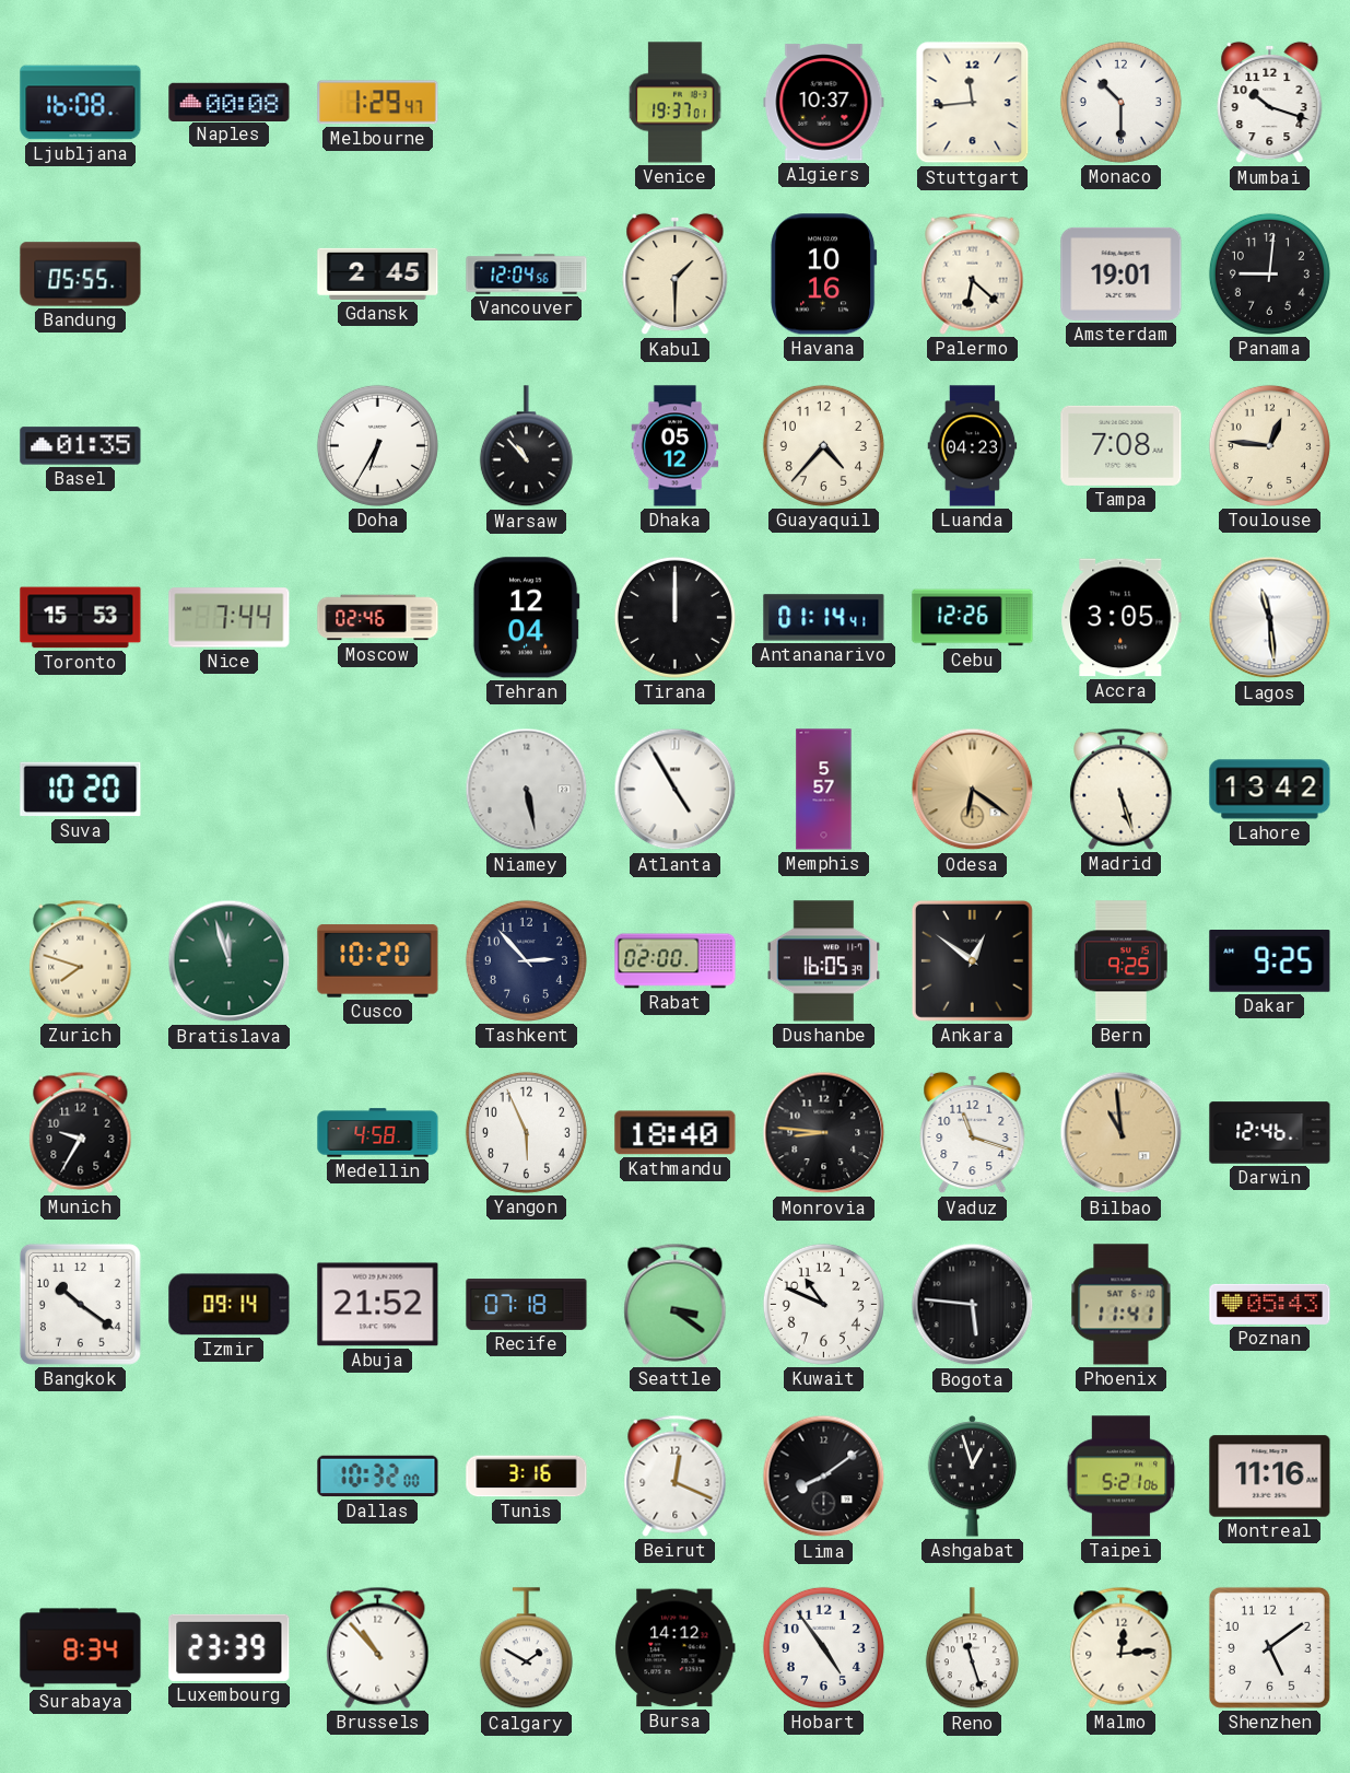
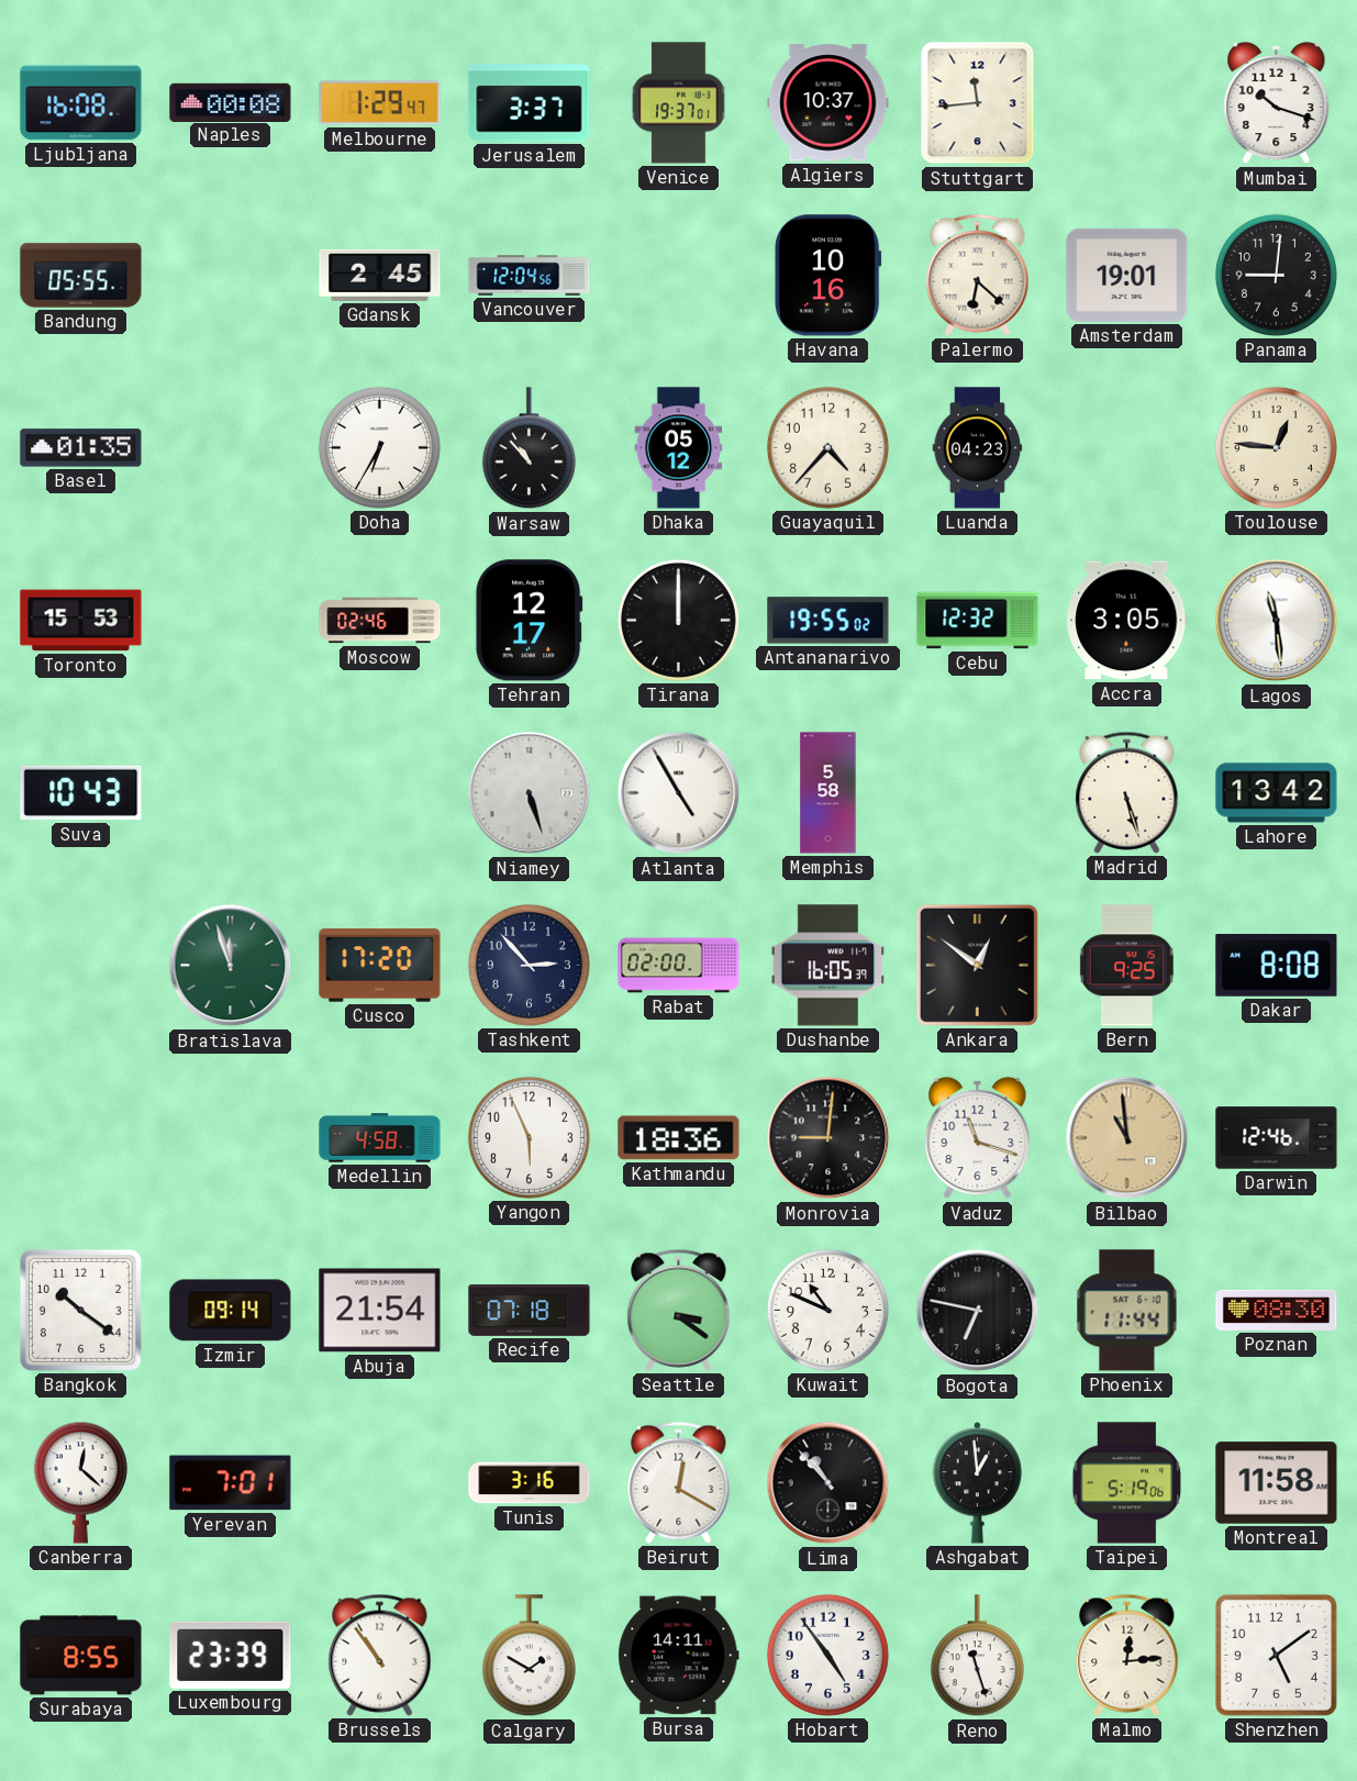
Jerusalem: none -> 3:37 (530, 103)
Monaco: 10:30 -> none (1120, 102)
Kabul: 1:30 -> none (676, 275)
Tampa: 7:08 -> none (1122, 445)
Nice: 7:44 -> none (230, 618)
Tehran: 12:04 -> 12:17 (529, 621)
Antananarivo: 01:14 -> 19:55 (828, 621)
Cebu: 12:26 -> 12:32 (978, 621)
Suva: 10:20 -> 10:43 (81, 793)
Niamey: 5:28 -> 5:27 (530, 793)
Memphis: 5:57 -> 5:58 (828, 793)
Odesa: 6:21 -> none (973, 790)
Zurich: 7:48 -> none (81, 960)
Cusco: 10:20 -> 17:20 (380, 966)
Dakar: 9:25 -> 8:08 (1277, 966)
Munich: 9:35 -> none (81, 1132)
Kathmandu: 18:40 -> 18:36 (679, 1138)
Monrovia: 8:46 -> 9:01 (828, 1138)
Abuja: 21:52 -> 21:54 (380, 1311)
Bogota: 5:46 -> 6:47 (978, 1311)
Phoenix: 11:41 -> 11:44 (1127, 1311)
Poznan: 05:43 -> 08:30 (1277, 1310)
Canberra: none -> 12:22 (80, 1482)
Yerevan: none -> 7:01 (231, 1483)
Dallas: 10:32 -> none (378, 1477)
Beirut: 12:19 -> 12:20 (679, 1482)
Lima: 8:09 -> 10:53 (828, 1483)
Ashgabat: 12:57 -> 12:59 (978, 1483)
Taipei: 5:21 -> 5:19 (1127, 1483)
Montreal: 11:16 -> 11:58 (1277, 1483)
Surabaya: 8:34 -> 8:55 (81, 1656)
Brussels: 10:53 -> 10:54 (380, 1655)
Bursa: 14:12 -> 14:11 (679, 1656)
